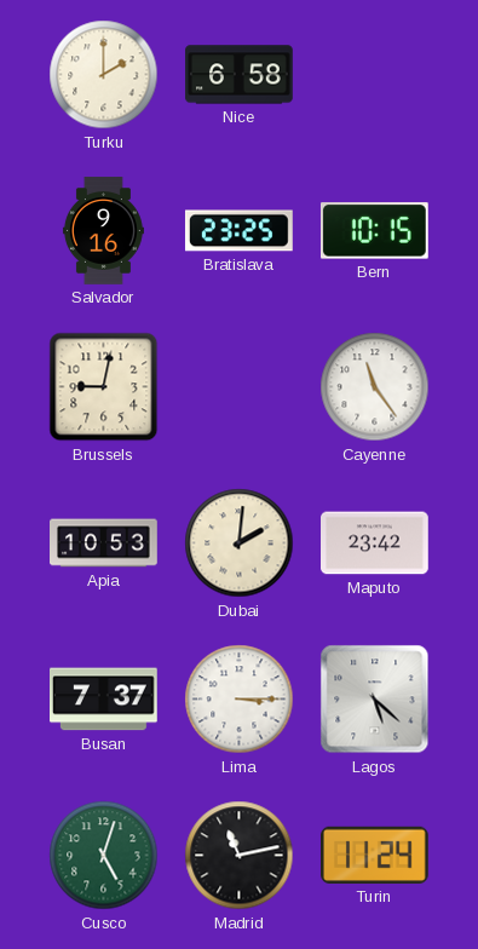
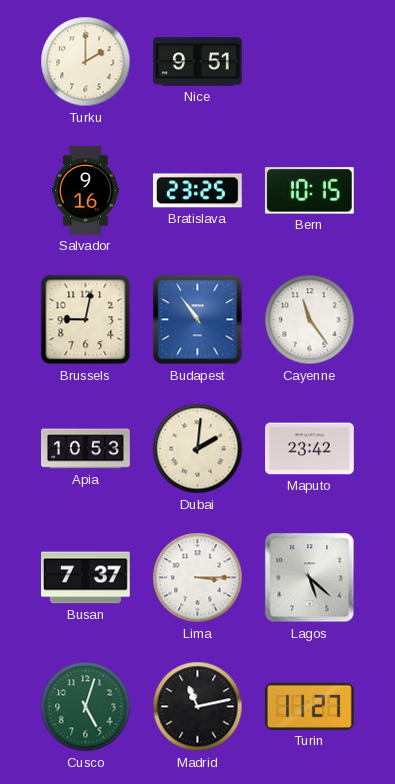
Nice: 6:58 -> 9:51 (198, 62)
Budapest: none -> 10:54 (198, 320)
Turin: 11:24 -> 11:27 (310, 706)
